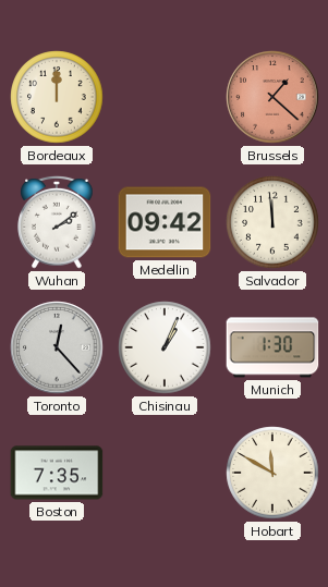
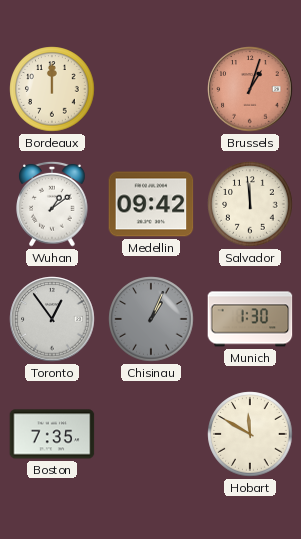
Brussels: 1:22 -> 1:03 (250, 89)
Wuhan: 2:09 -> 1:09 (52, 204)
Toronto: 12:23 -> 12:54 (52, 319)
Chisinau dial: white -> grey (151, 319)
